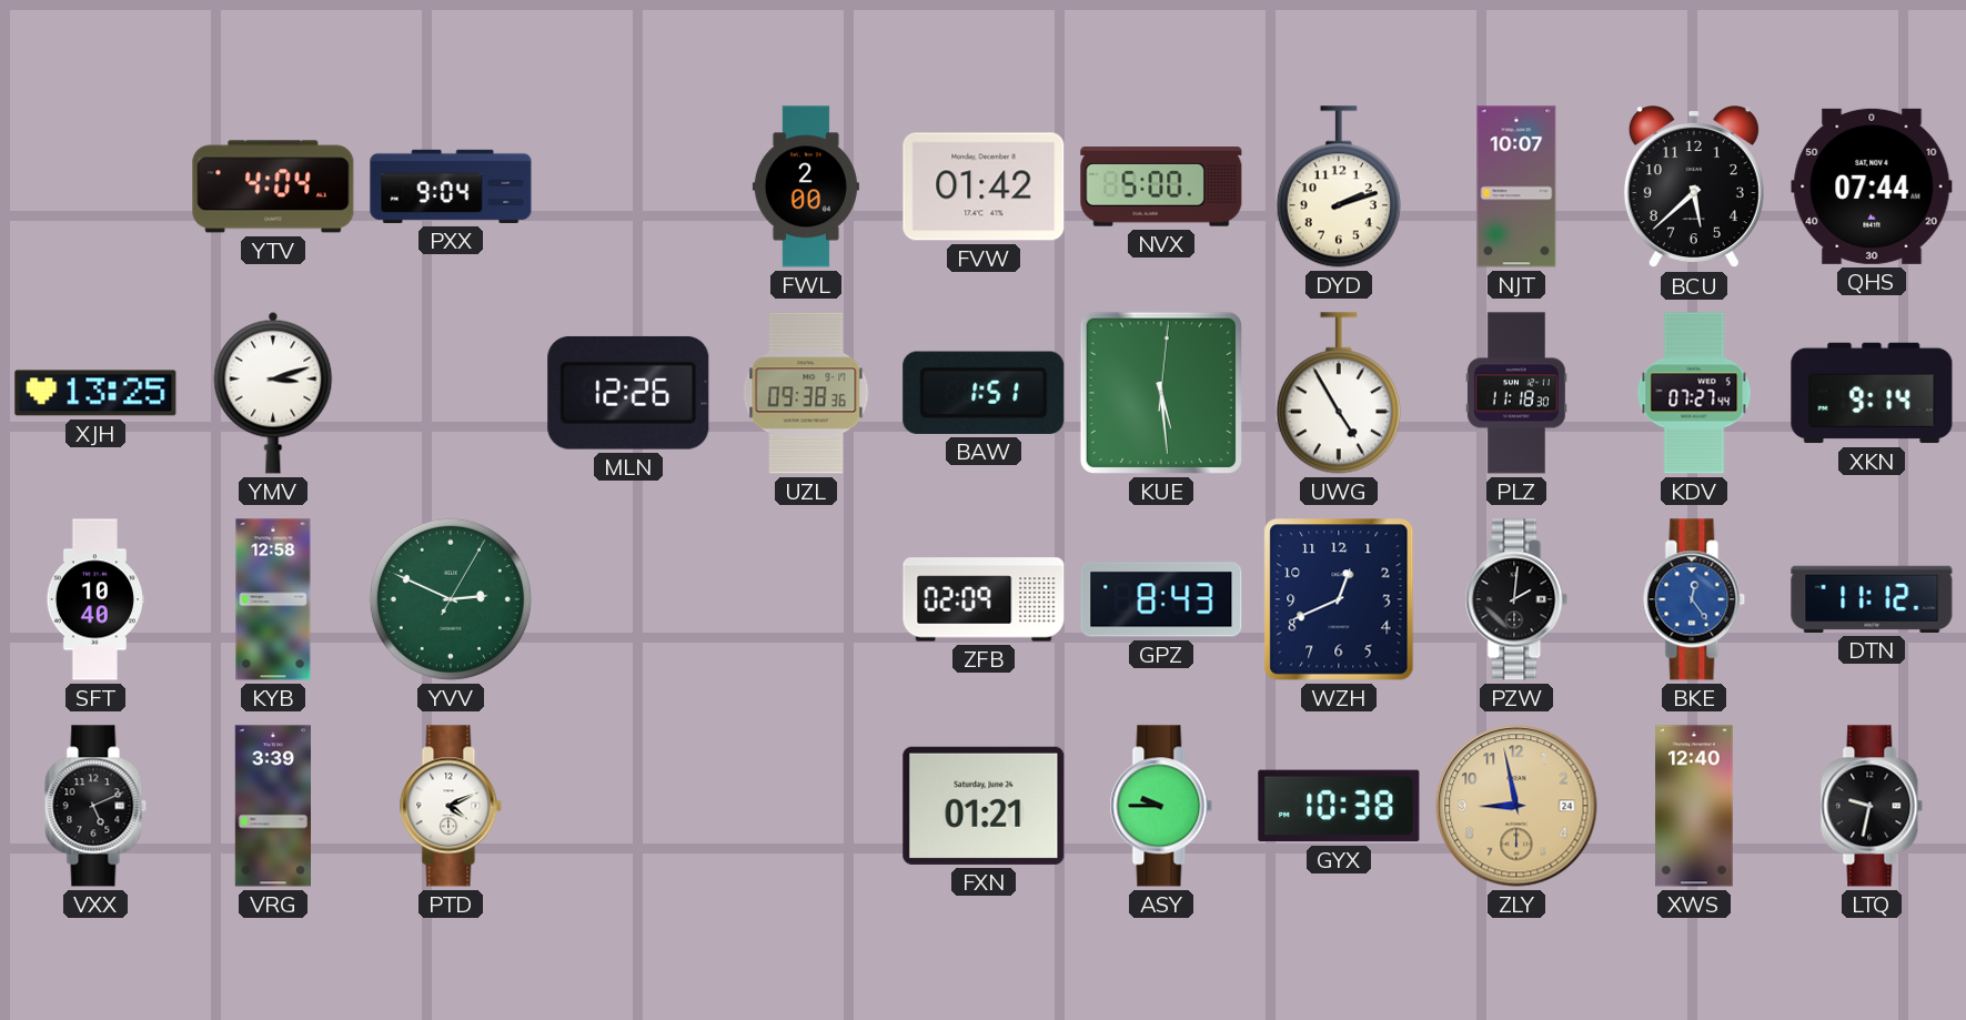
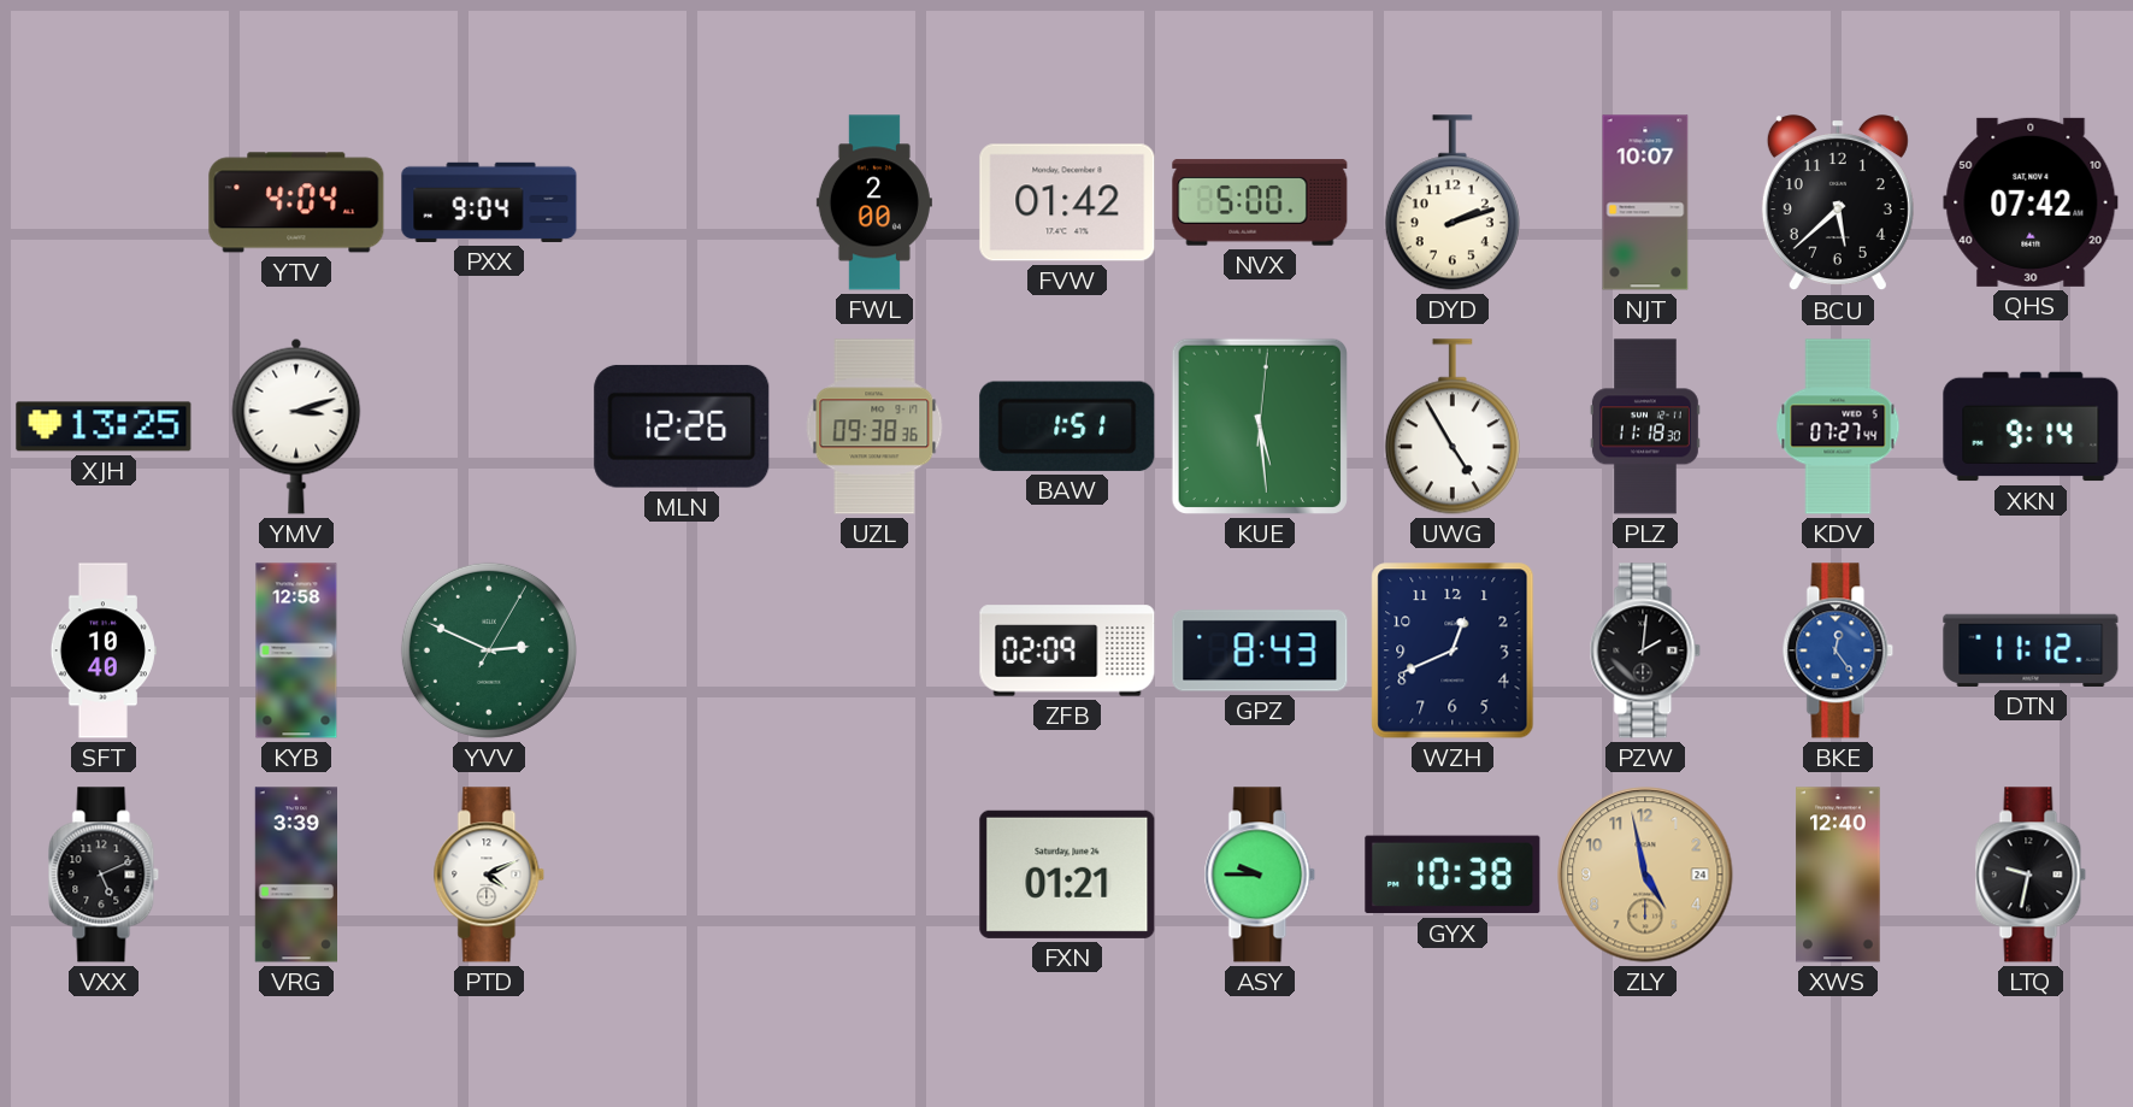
QHS: 07:44 -> 07:42 (2031, 202)
ZLY: 8:58 -> 4:58 (1645, 875)
